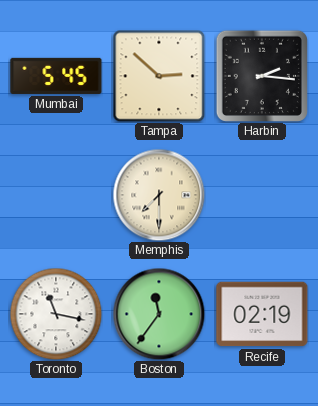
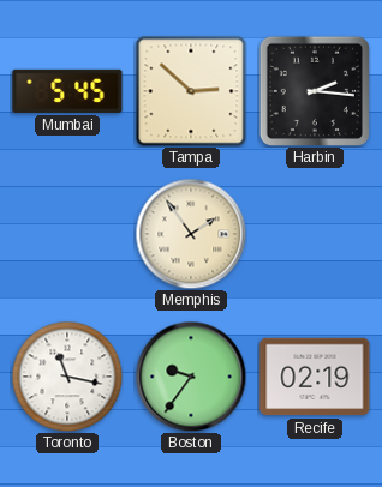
Memphis: 7:30 -> 1:54 (191, 234)
Boston: 11:36 -> 9:36 (191, 377)
